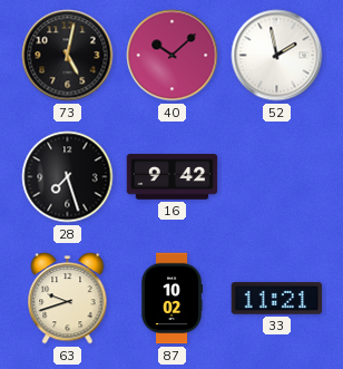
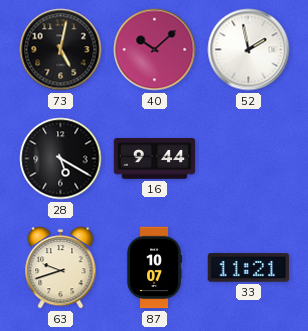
28: 7:27 -> 5:20 (61, 159)
16: 9:42 -> 9:44 (155, 159)
87: 10:02 -> 10:07 (155, 268)
